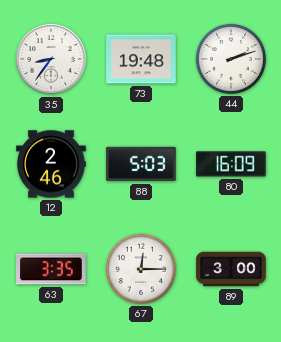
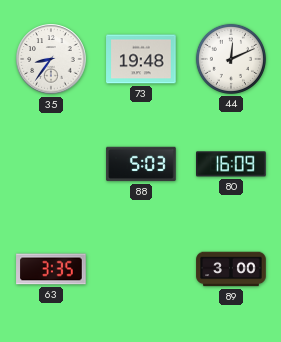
44: 2:12 -> 12:11 (231, 59)
12: 2:46 -> none (51, 164)
67: 12:15 -> none (141, 269)
